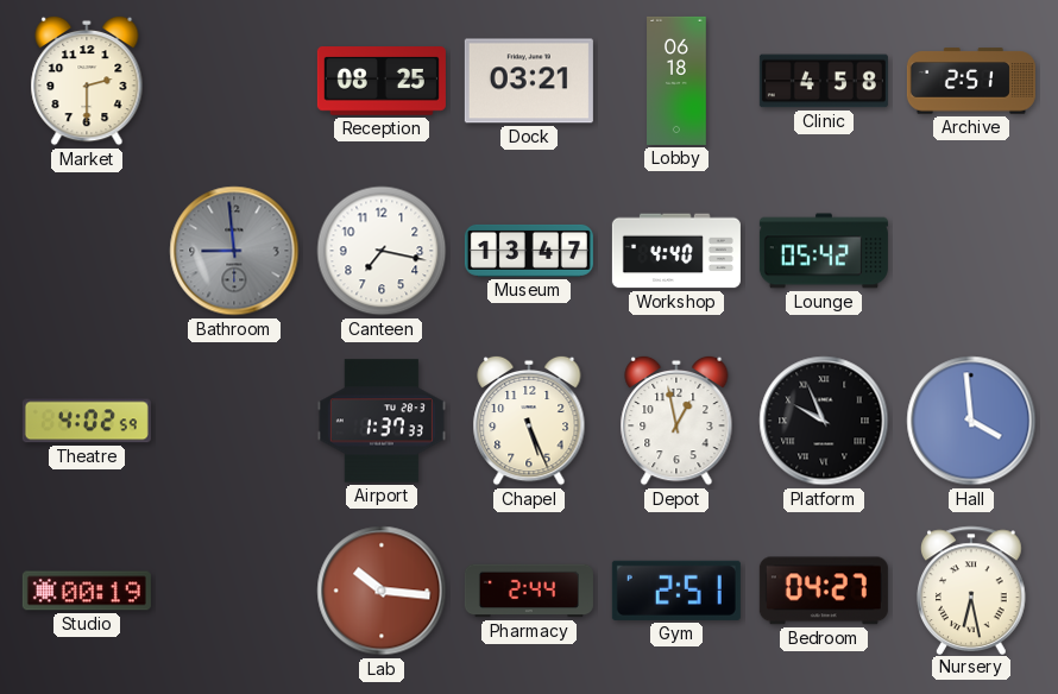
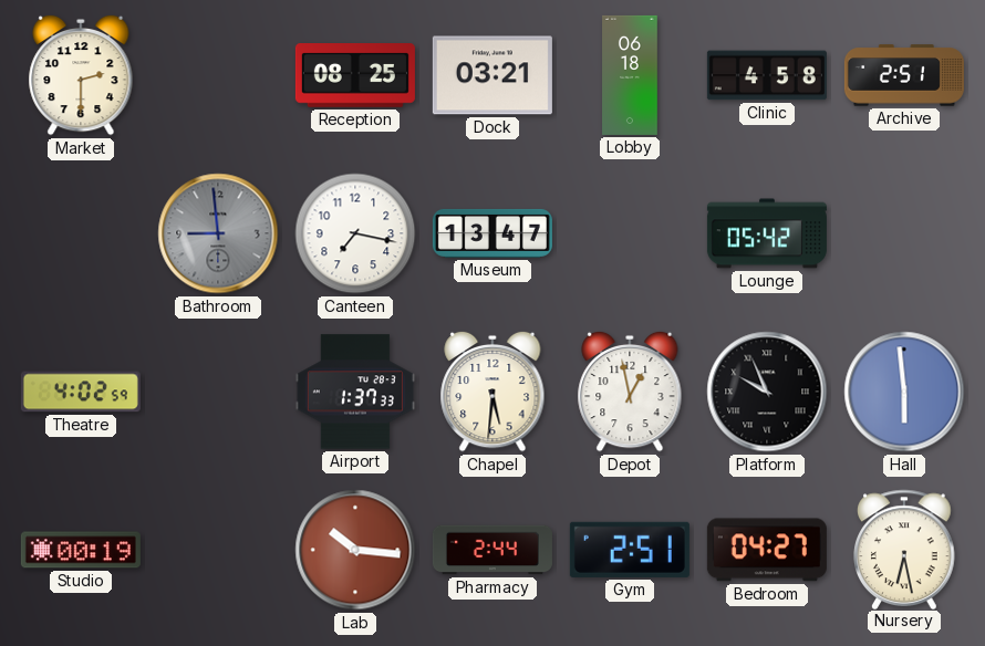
Workshop: 4:40 -> none (676, 251)
Chapel: 5:26 -> 5:31 (492, 392)
Hall: 3:59 -> 5:59 (904, 392)
